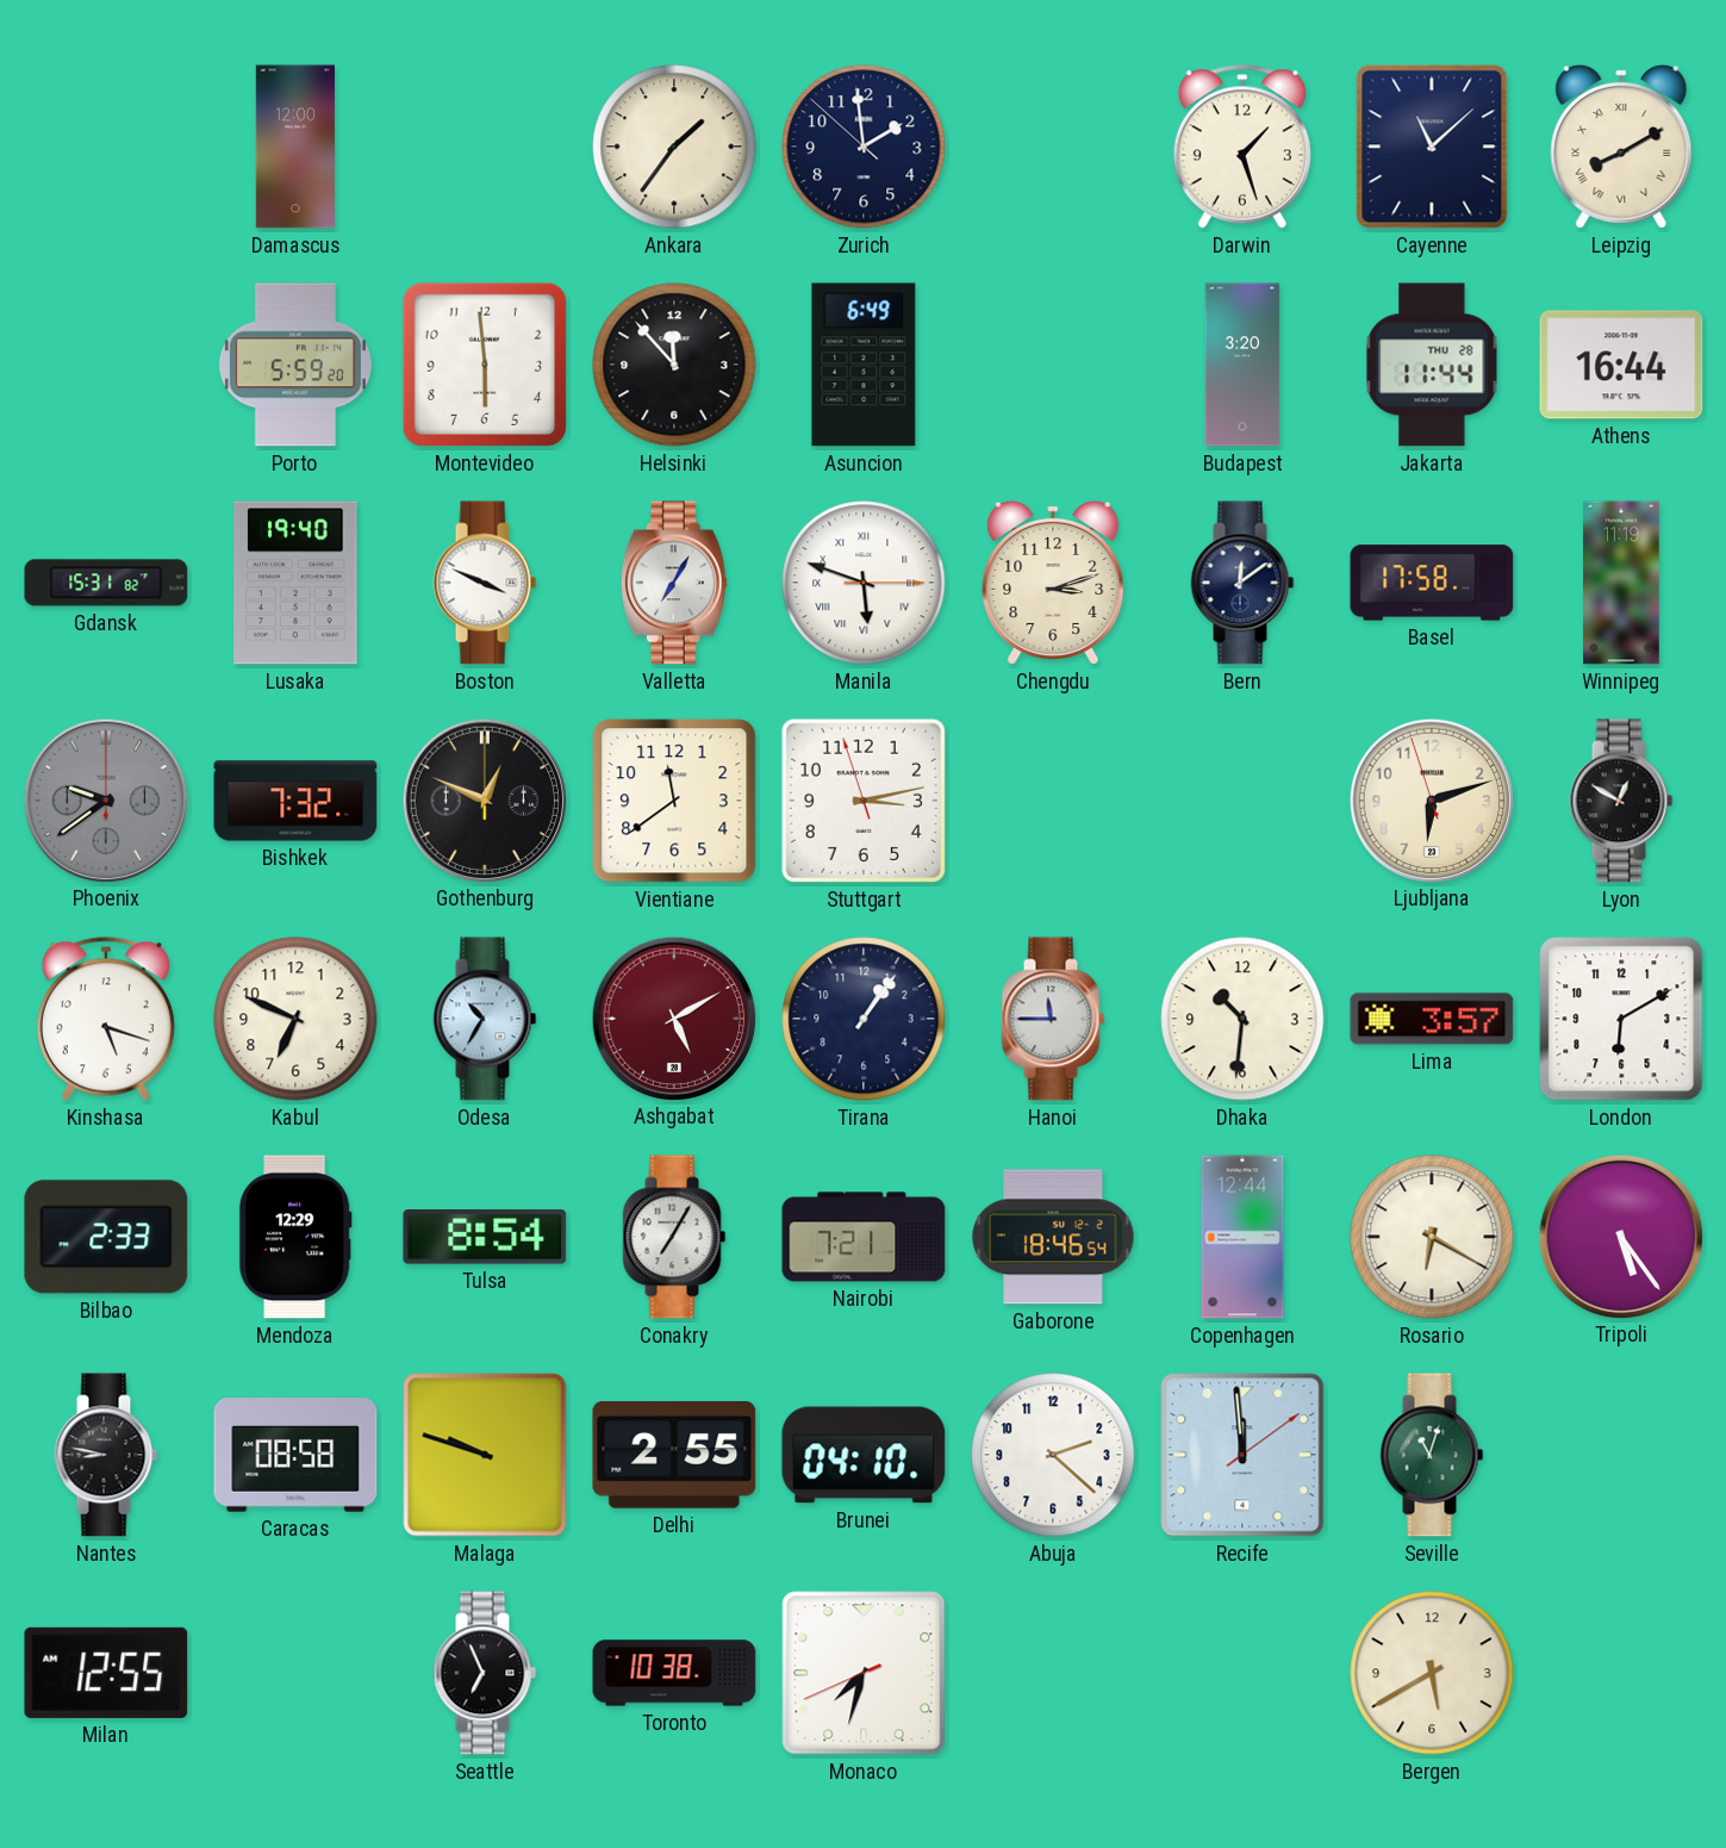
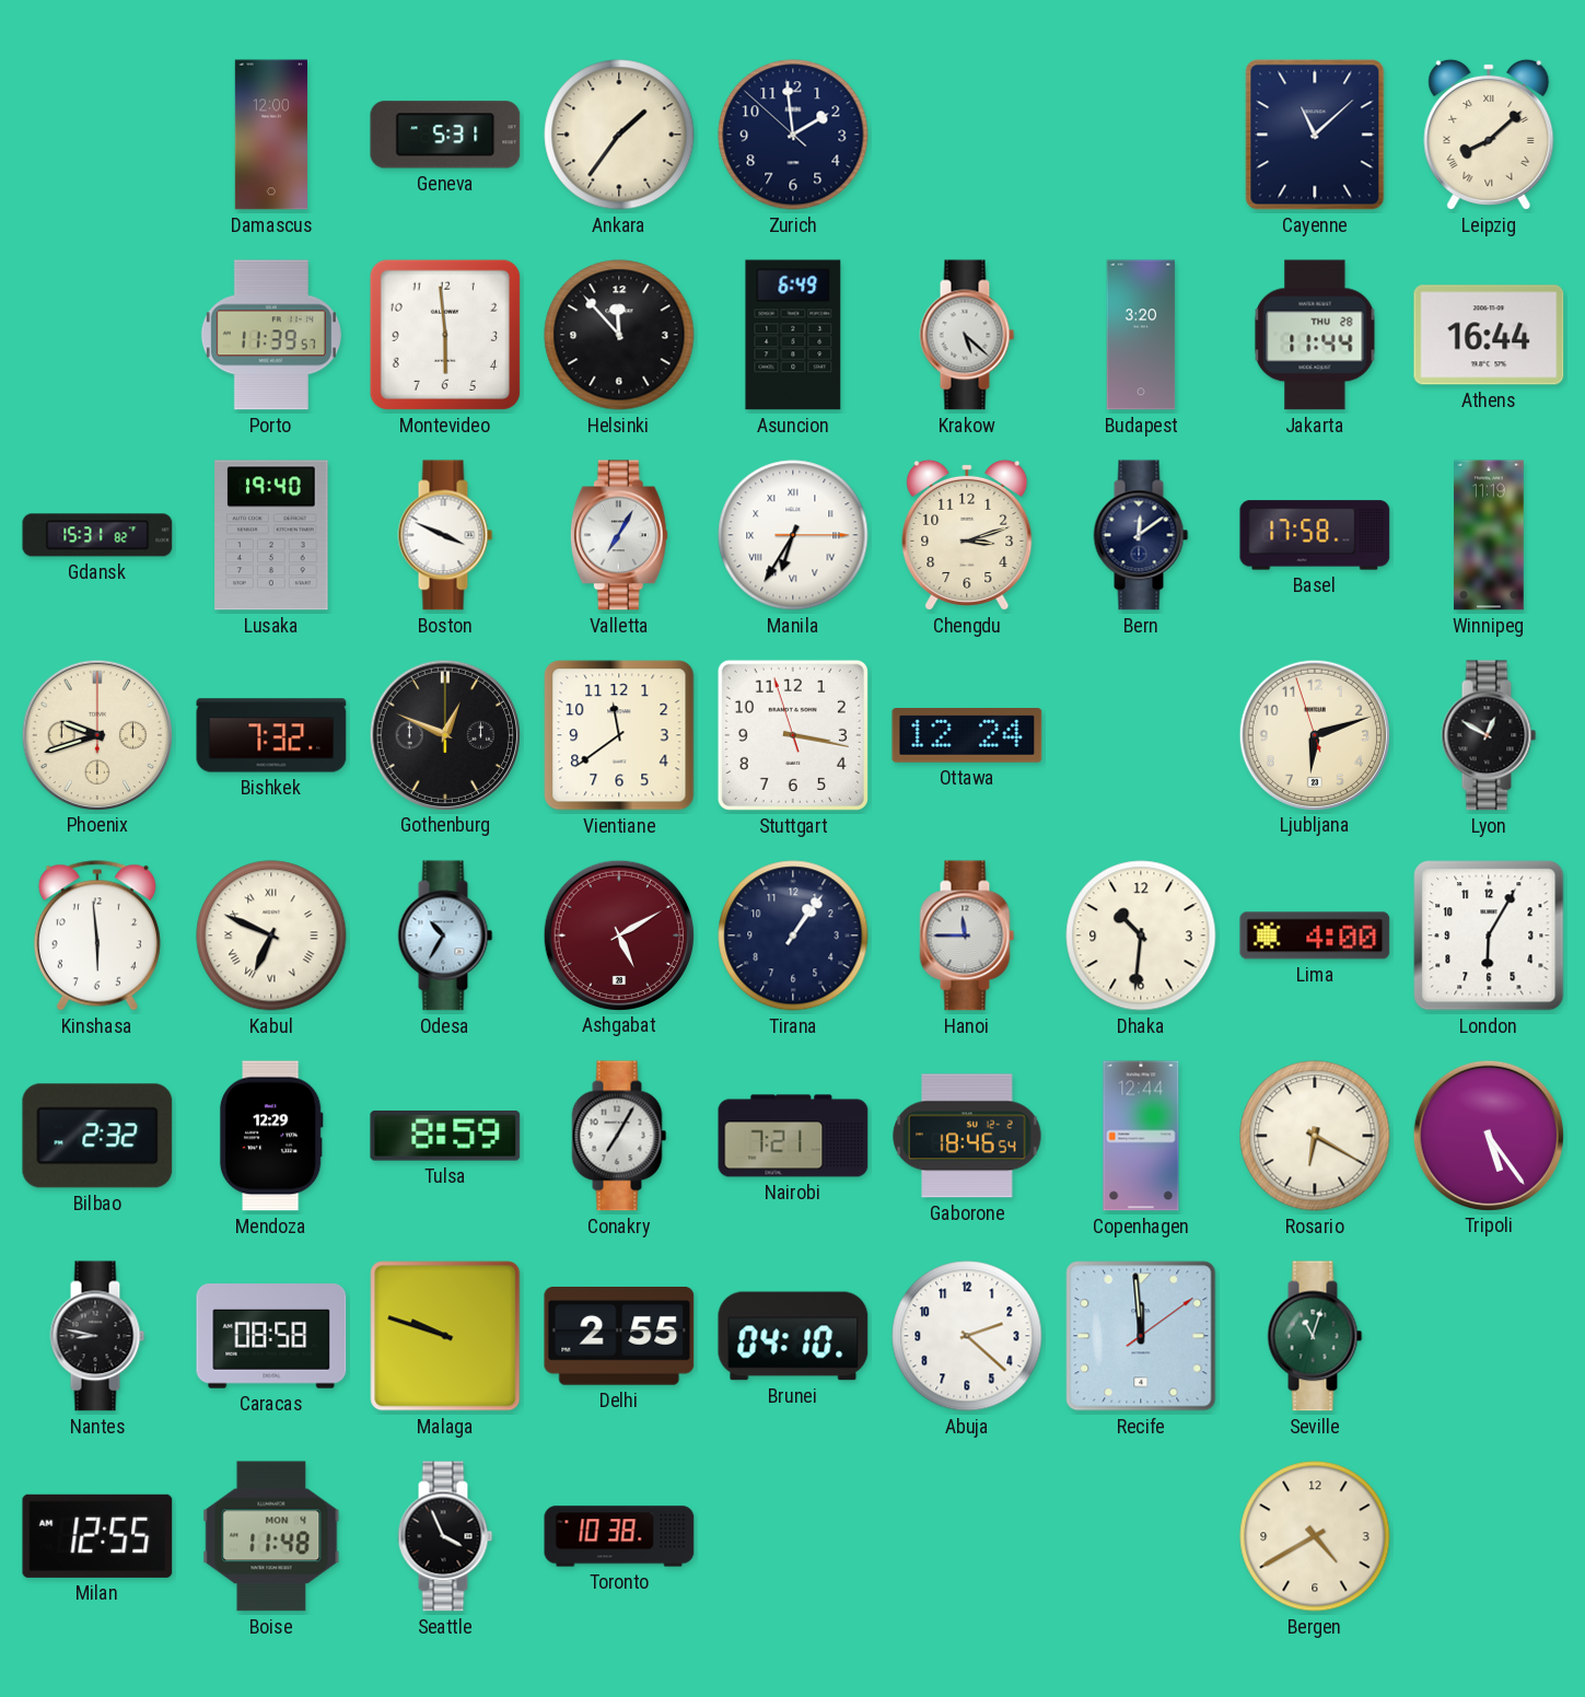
Geneva: none -> 5:31 (445, 135)
Darwin: 1:27 -> none (1242, 147)
Leipzig: 8:10 -> 8:08 (1489, 135)
Porto: 5:59 -> 11:39 (271, 335)
Krakow: none -> 5:22 (967, 335)
Manila: 5:48 -> 6:35 (793, 535)
Phoenix: 9:39 -> 9:42 (96, 734)
Phoenix dial: grey -> cream (96, 734)
Stuttgart: 3:12 -> 3:16 (793, 735)
Ottawa: none -> 12:24 (967, 736)
Kinshasa: 5:18 -> 5:59 (97, 935)
Kabul numerals: Arabic -> Roman (271, 935)
Lima: 3:57 -> 4:00 (1315, 935)
London: 6:10 -> 6:05 (1489, 935)
Bilbao: 2:33 -> 2:32 (97, 1136)
Tulsa: 8:54 -> 8:59 (445, 1136)
Boise: none -> 11:48 (271, 1536)
Seattle: 6:56 -> 3:56 (445, 1536)
Monaco: 7:32 -> none (864, 1673)
Bergen: 5:40 -> 4:40 (1315, 1536)
